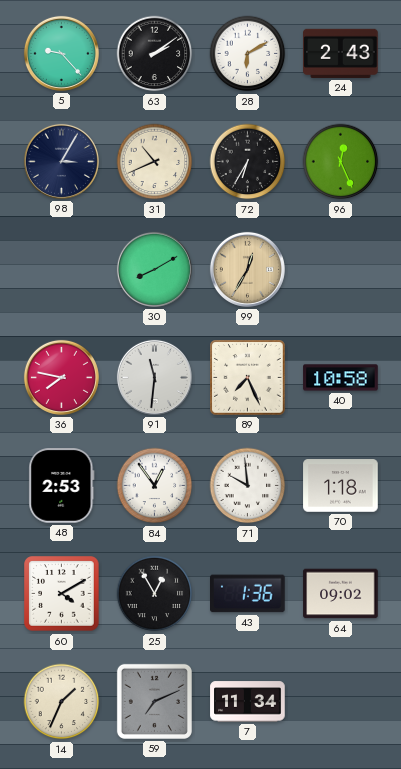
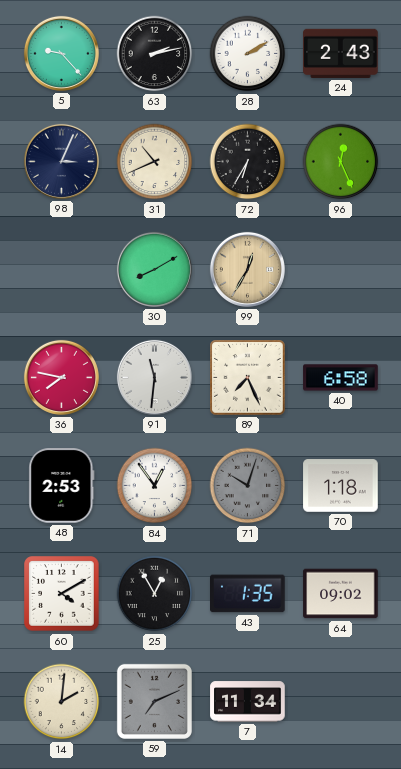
63: 2:09 -> 2:13 (155, 54)
28: 6:10 -> 2:10 (248, 54)
98: 3:05 -> 3:04 (61, 161)
40: 10:58 -> 6:58 (341, 378)
71: 9:59 -> 10:03 (248, 486)
71 dial: white -> grey (248, 486)
43: 1:36 -> 1:35 (248, 594)
14: 1:34 -> 2:01 (62, 702)
